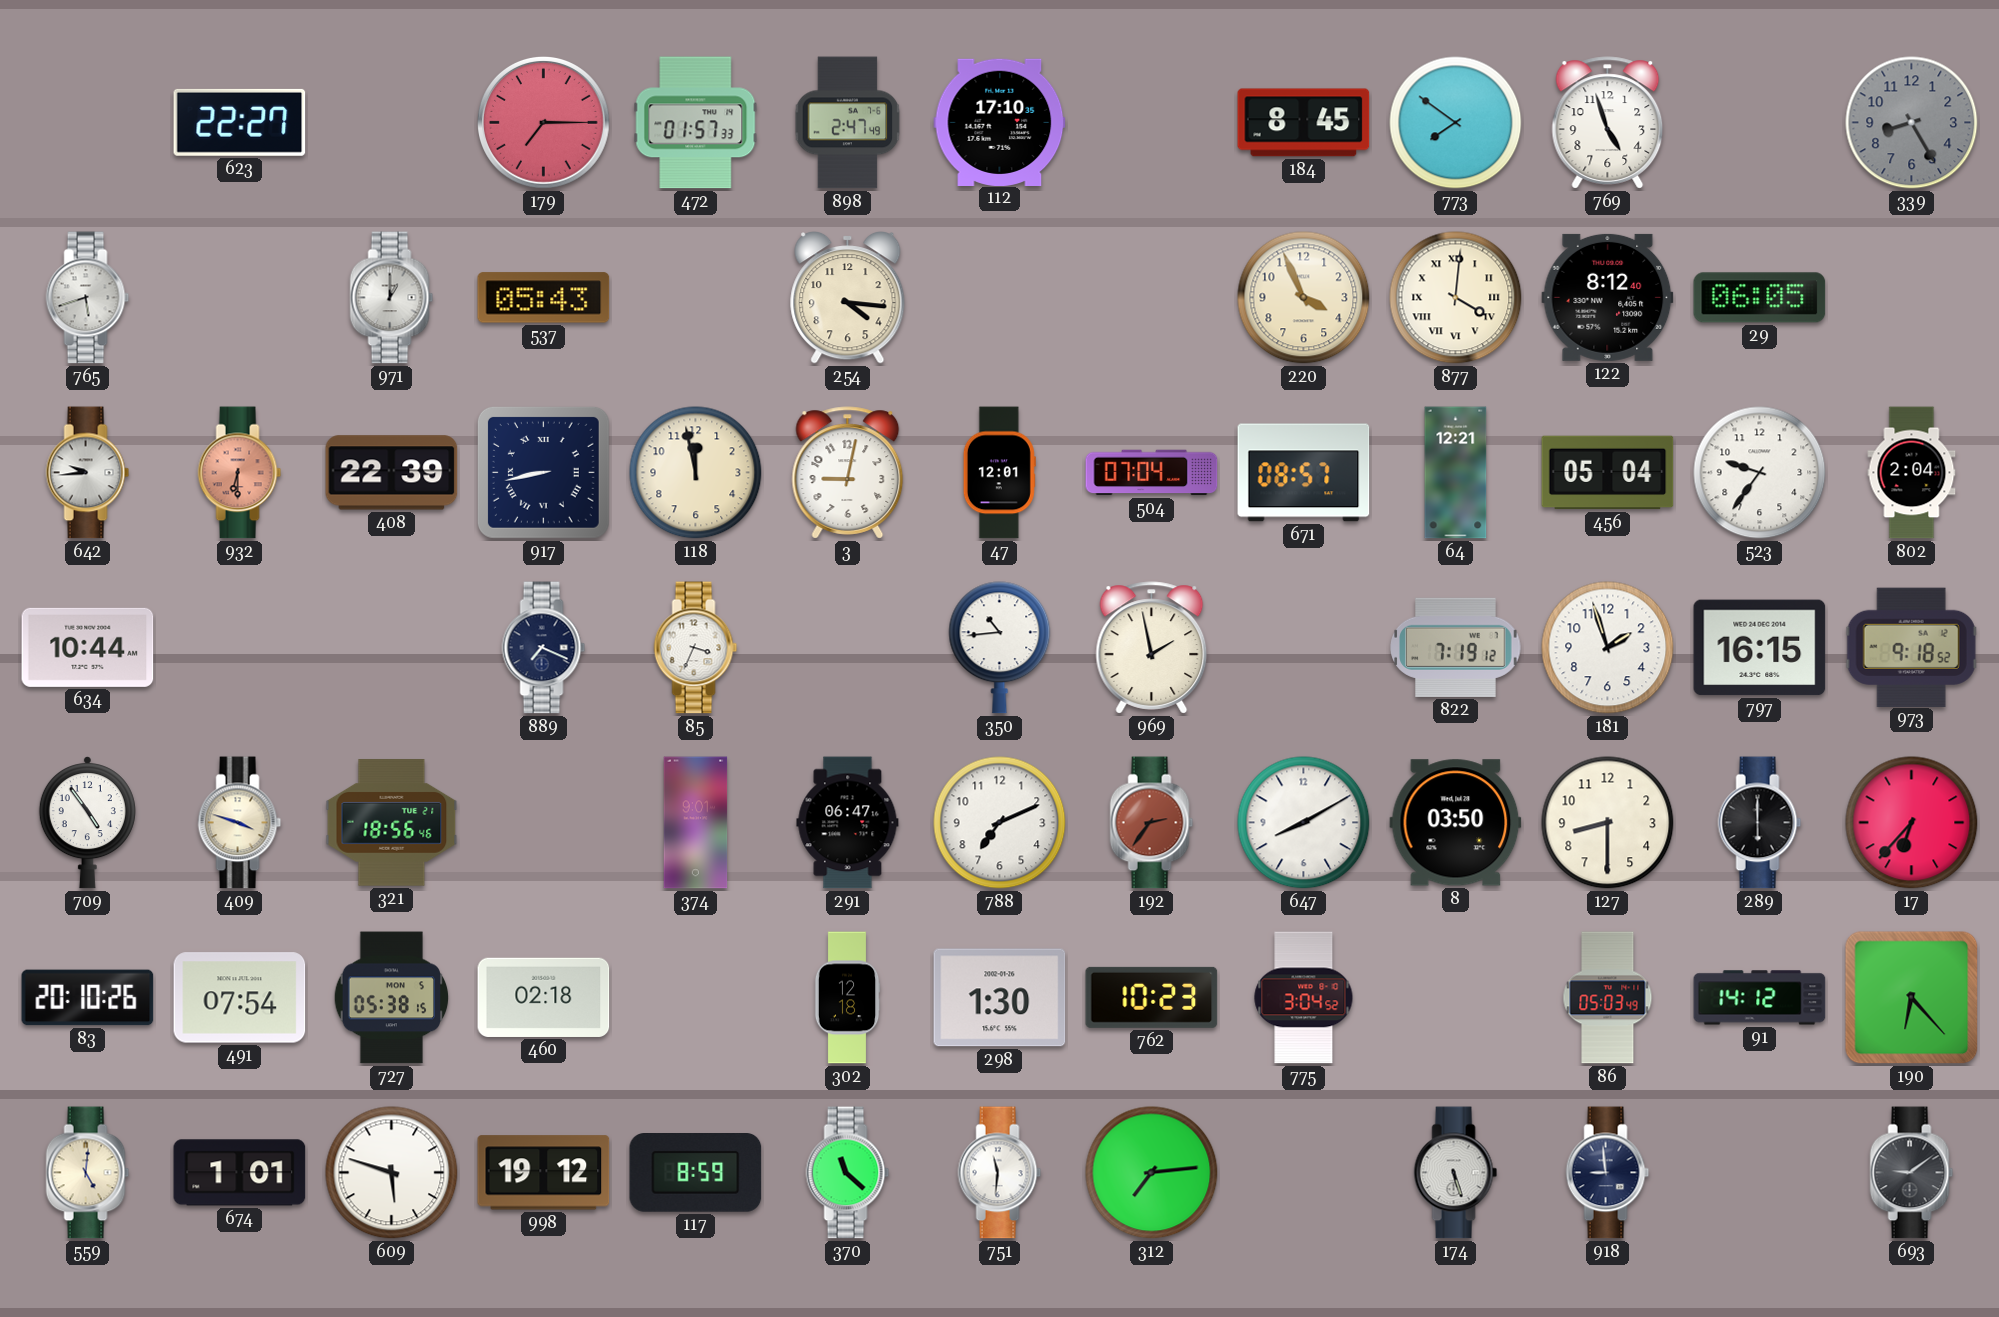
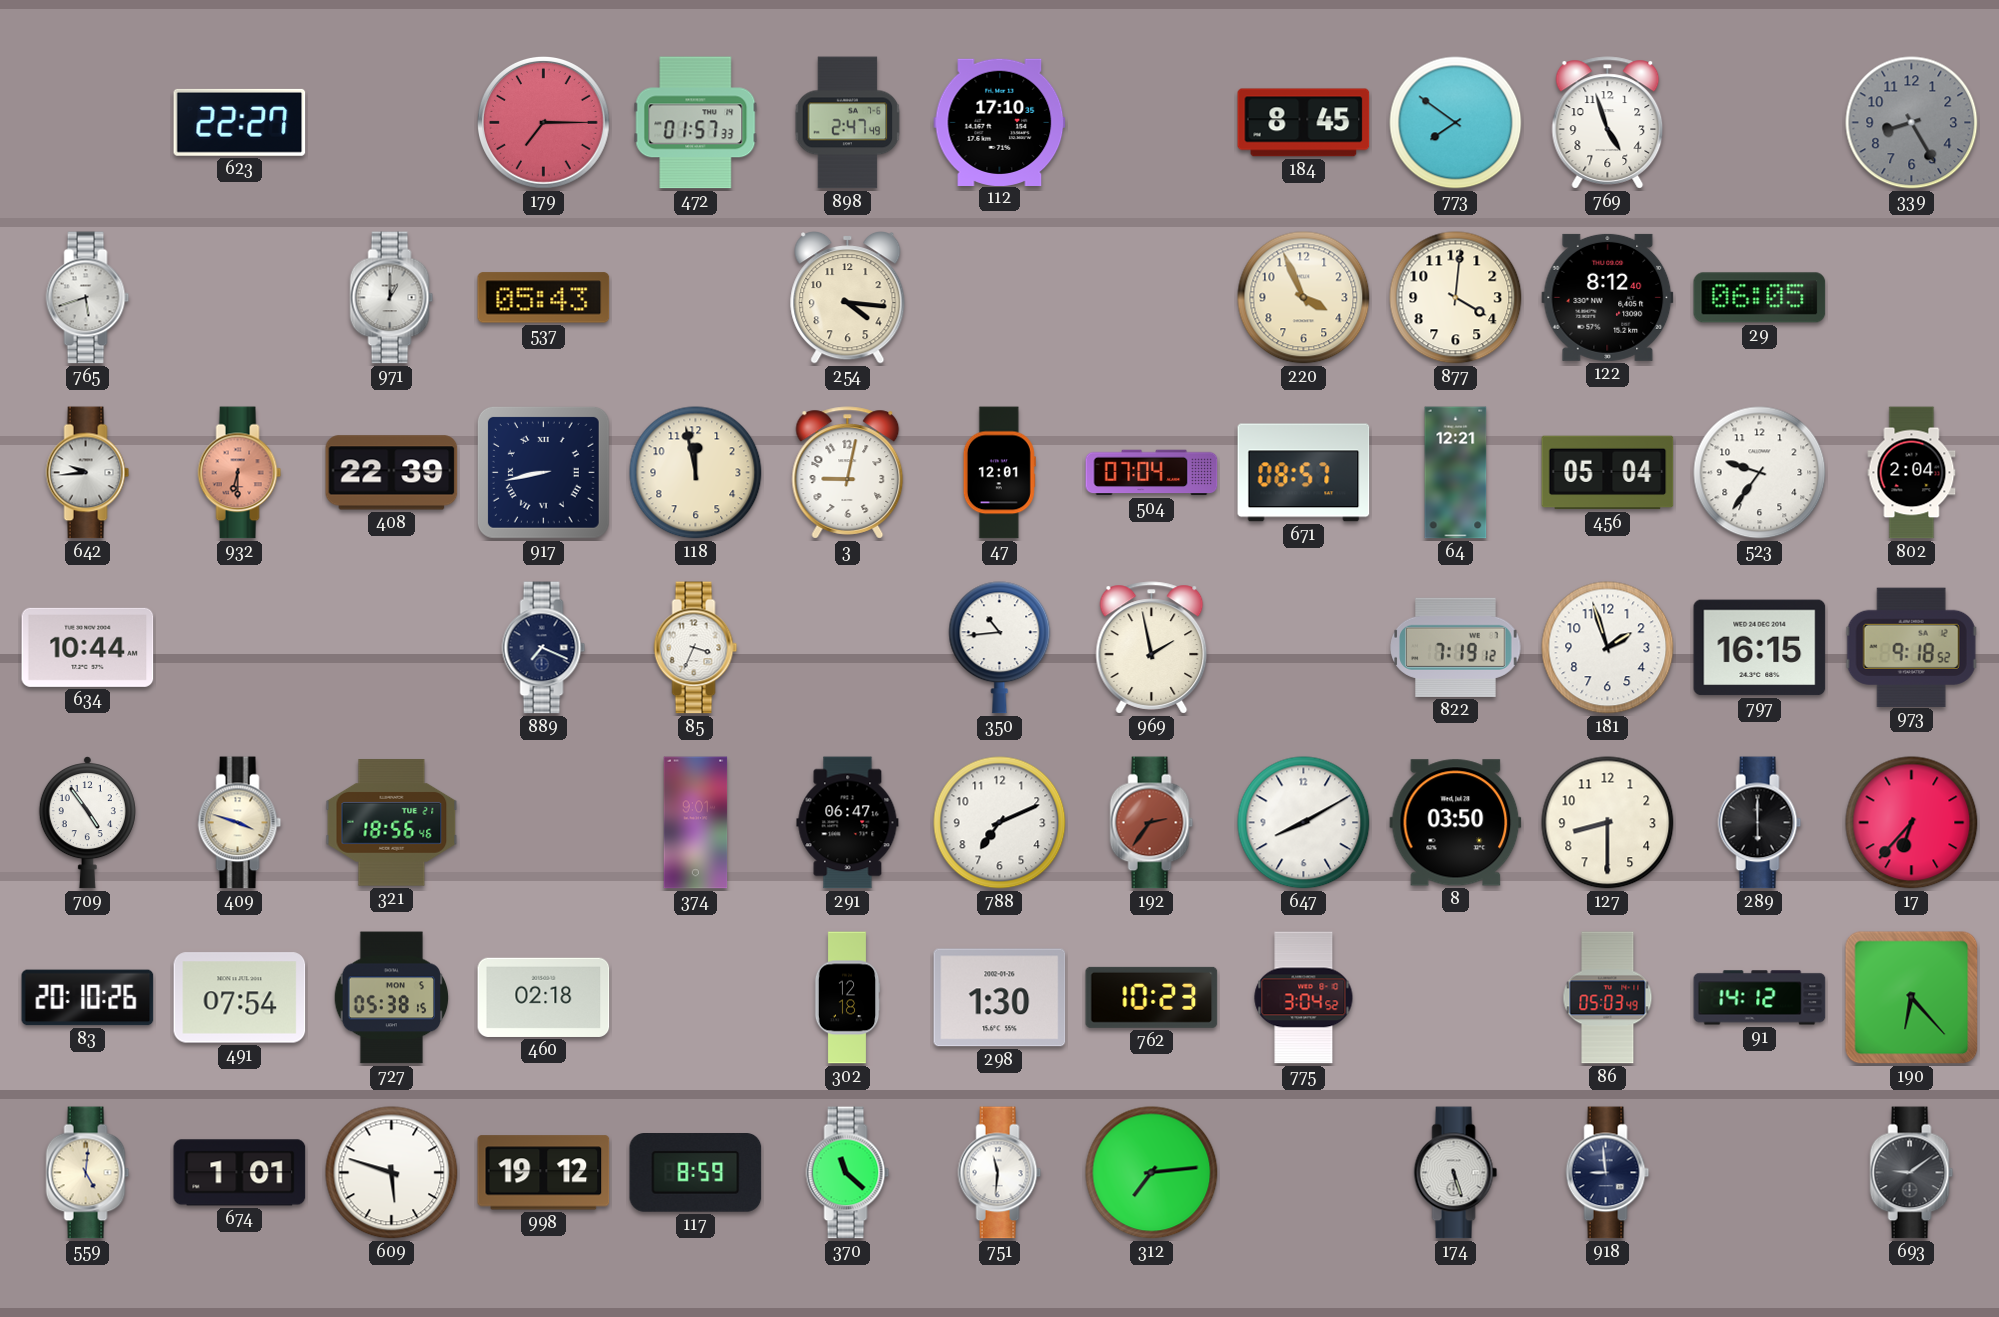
877 numerals: Roman -> Arabic (1456, 298)
